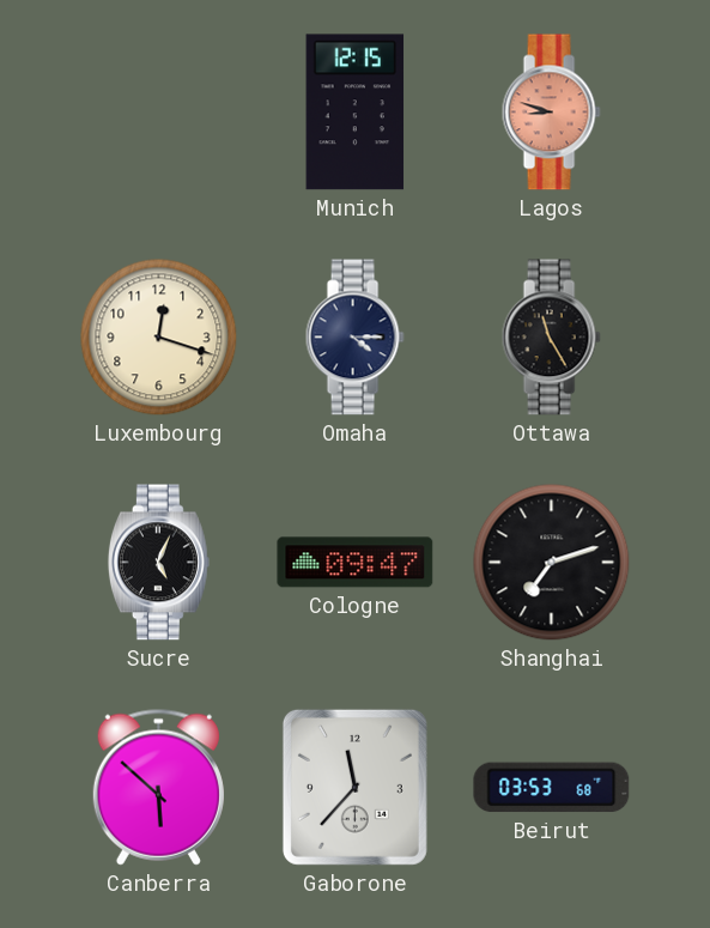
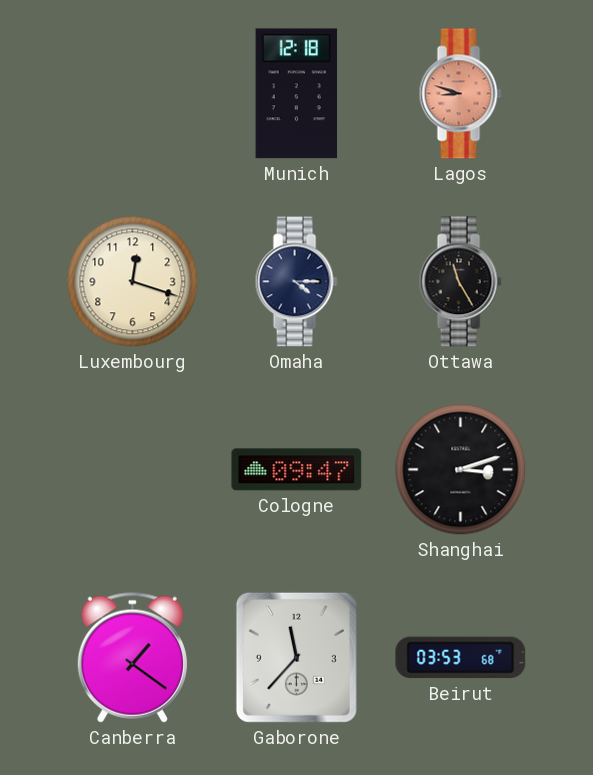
Munich: 12:15 -> 12:18 (297, 94)
Sucre: 5:04 -> none (158, 563)
Shanghai: 7:12 -> 3:12 (461, 470)
Canberra: 5:52 -> 1:21 (132, 657)
